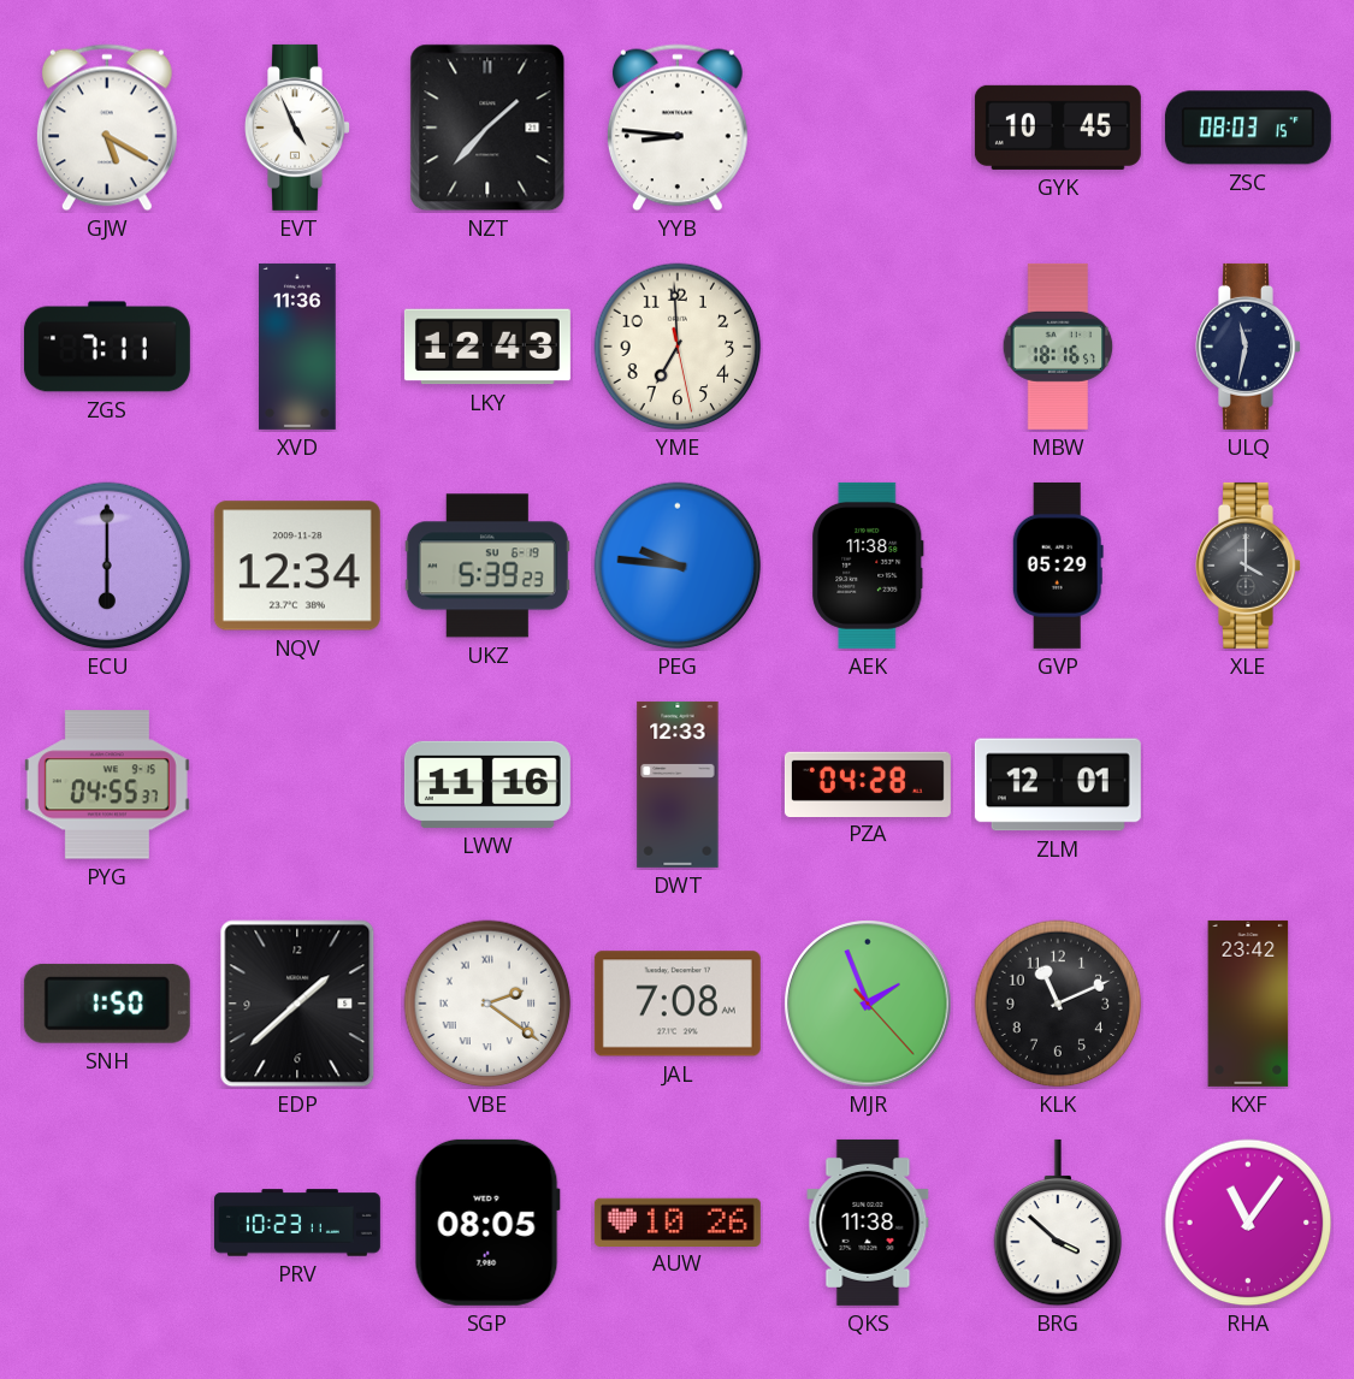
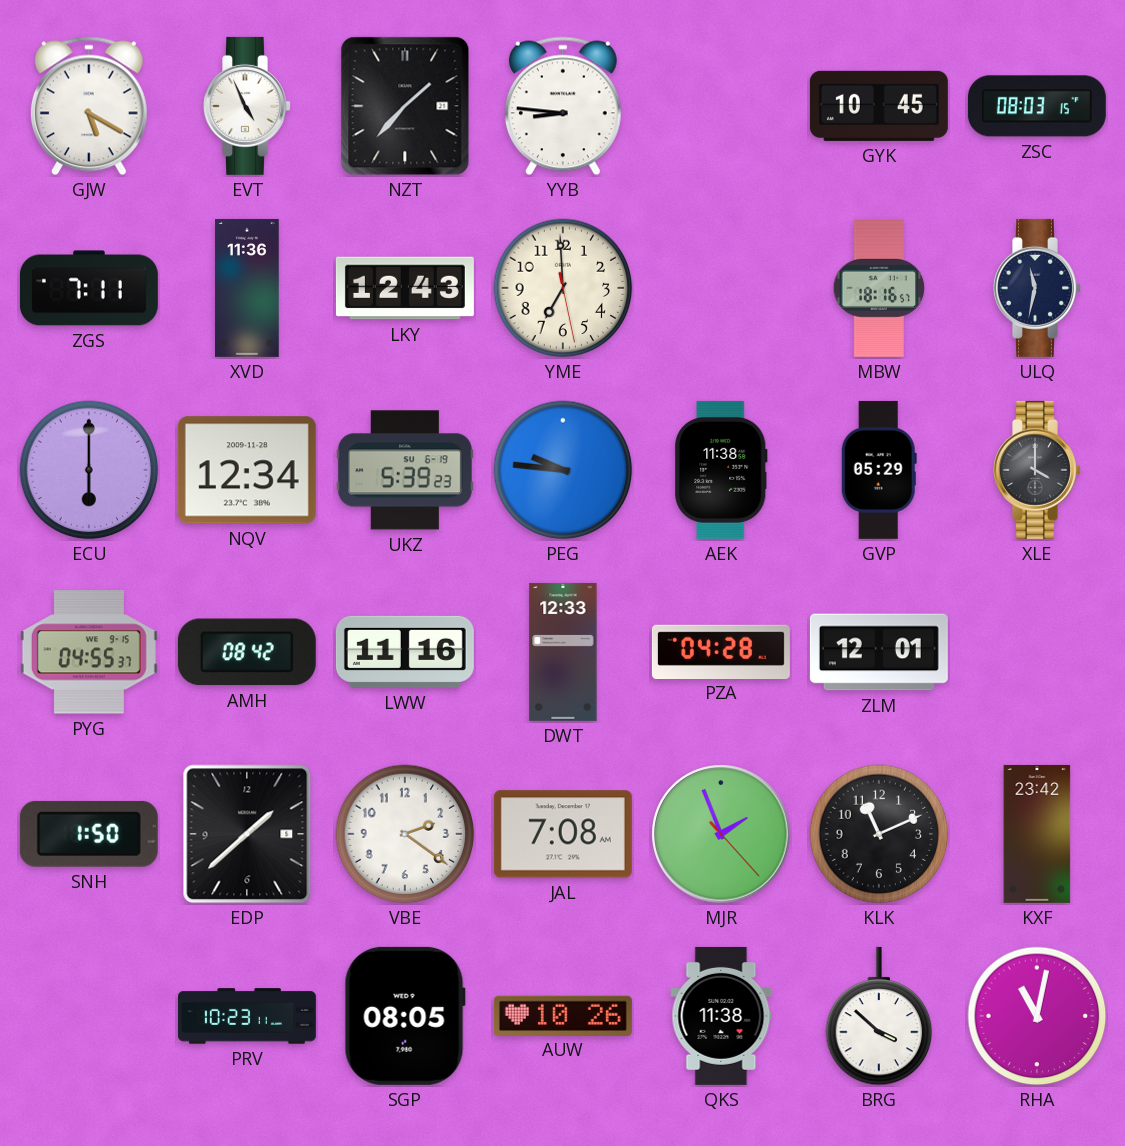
AMH: none -> 08:42 (247, 652)
VBE numerals: Roman -> Arabic (405, 834)
RHA: 11:06 -> 11:02 (1037, 1016)
